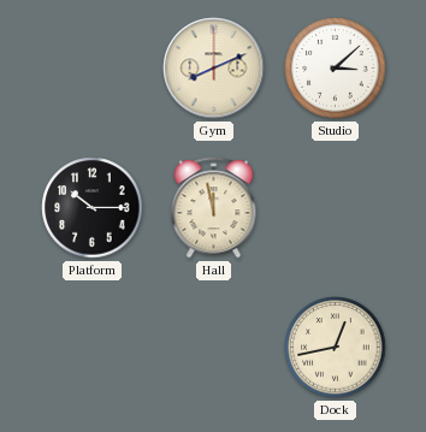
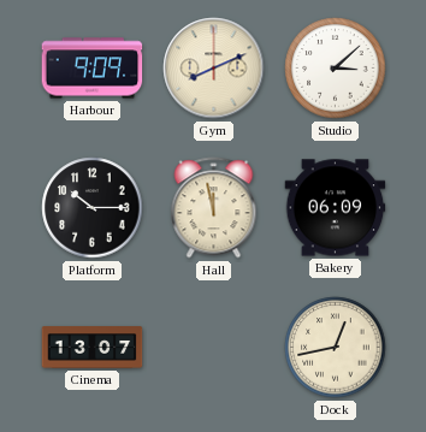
Harbour: none -> 9:09 (93, 69)
Bakery: none -> 06:09 (336, 208)
Cinema: none -> 13:07 (93, 348)
